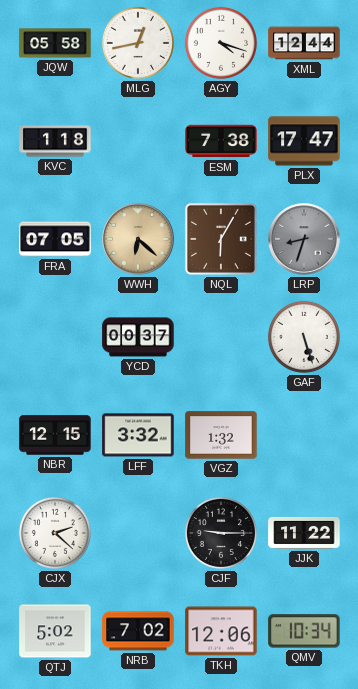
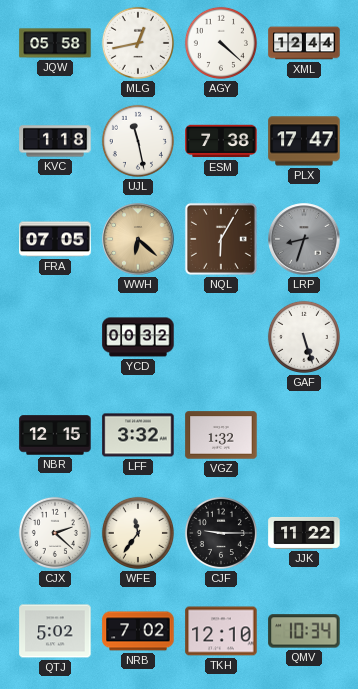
AGY: 4:18 -> 4:22 (221, 43)
UJL: none -> 11:28 (138, 141)
YCD: 00:37 -> 00:32 (138, 337)
WFE: none -> 11:36 (138, 533)
TKH: 12:06 -> 12:10 (221, 631)
